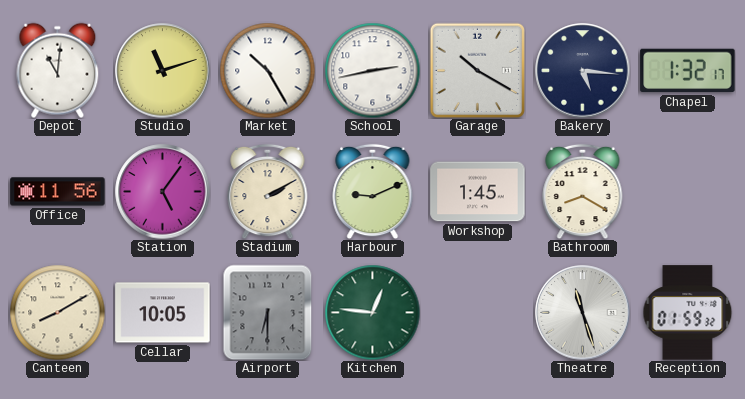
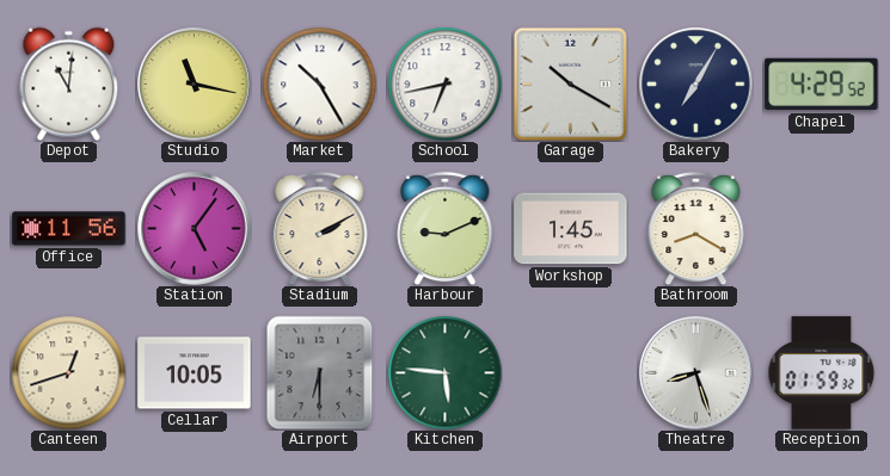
Studio: 11:12 -> 11:17 (195, 85)
School: 2:43 -> 6:43 (444, 84)
Bakery: 5:16 -> 7:05 (696, 85)
Chapel: 1:32 -> 4:29 (822, 85)
Canteen: 8:10 -> 12:42 (68, 372)
Kitchen: 12:46 -> 5:46 (444, 372)
Theatre: 11:27 -> 8:27 (696, 373)
